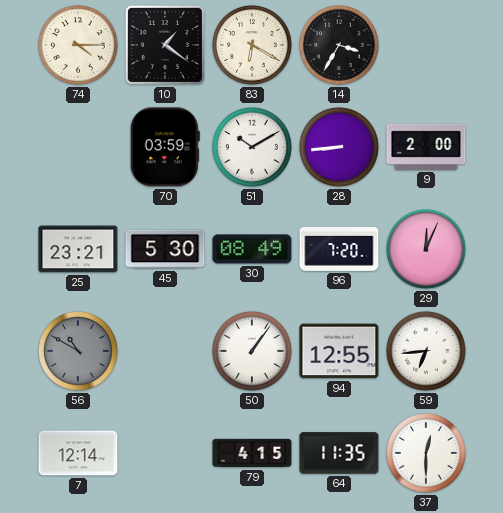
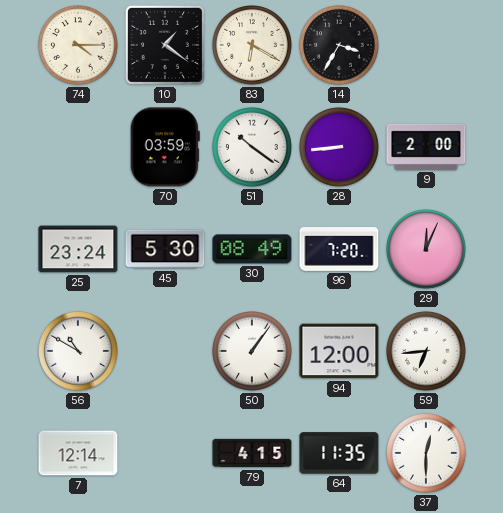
51: 10:10 -> 10:21 (253, 148)
25: 23:21 -> 23:24 (78, 249)
56 dial: grey -> white (79, 352)
94: 12:55 -> 12:00 (339, 351)
